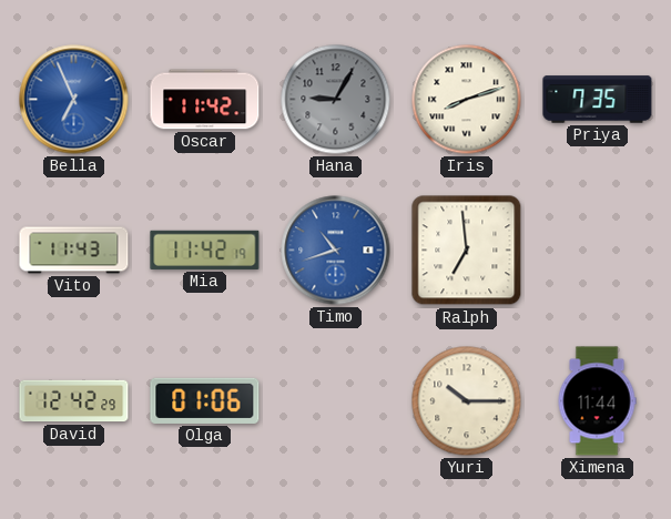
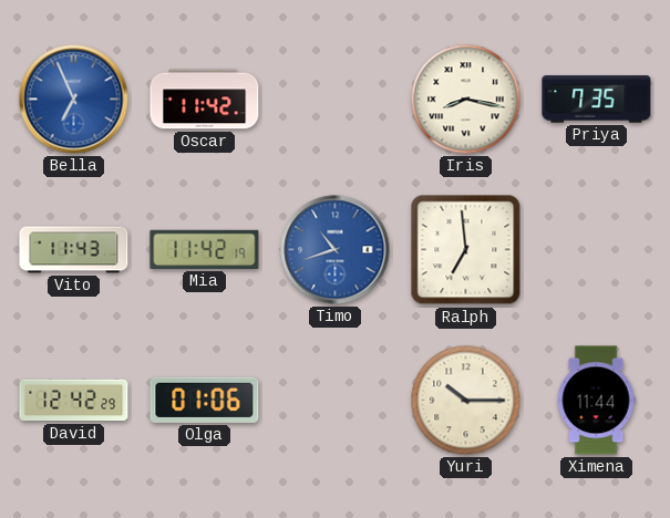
Hana: 9:05 -> none (336, 100)
Iris: 8:12 -> 8:17 (466, 100)
